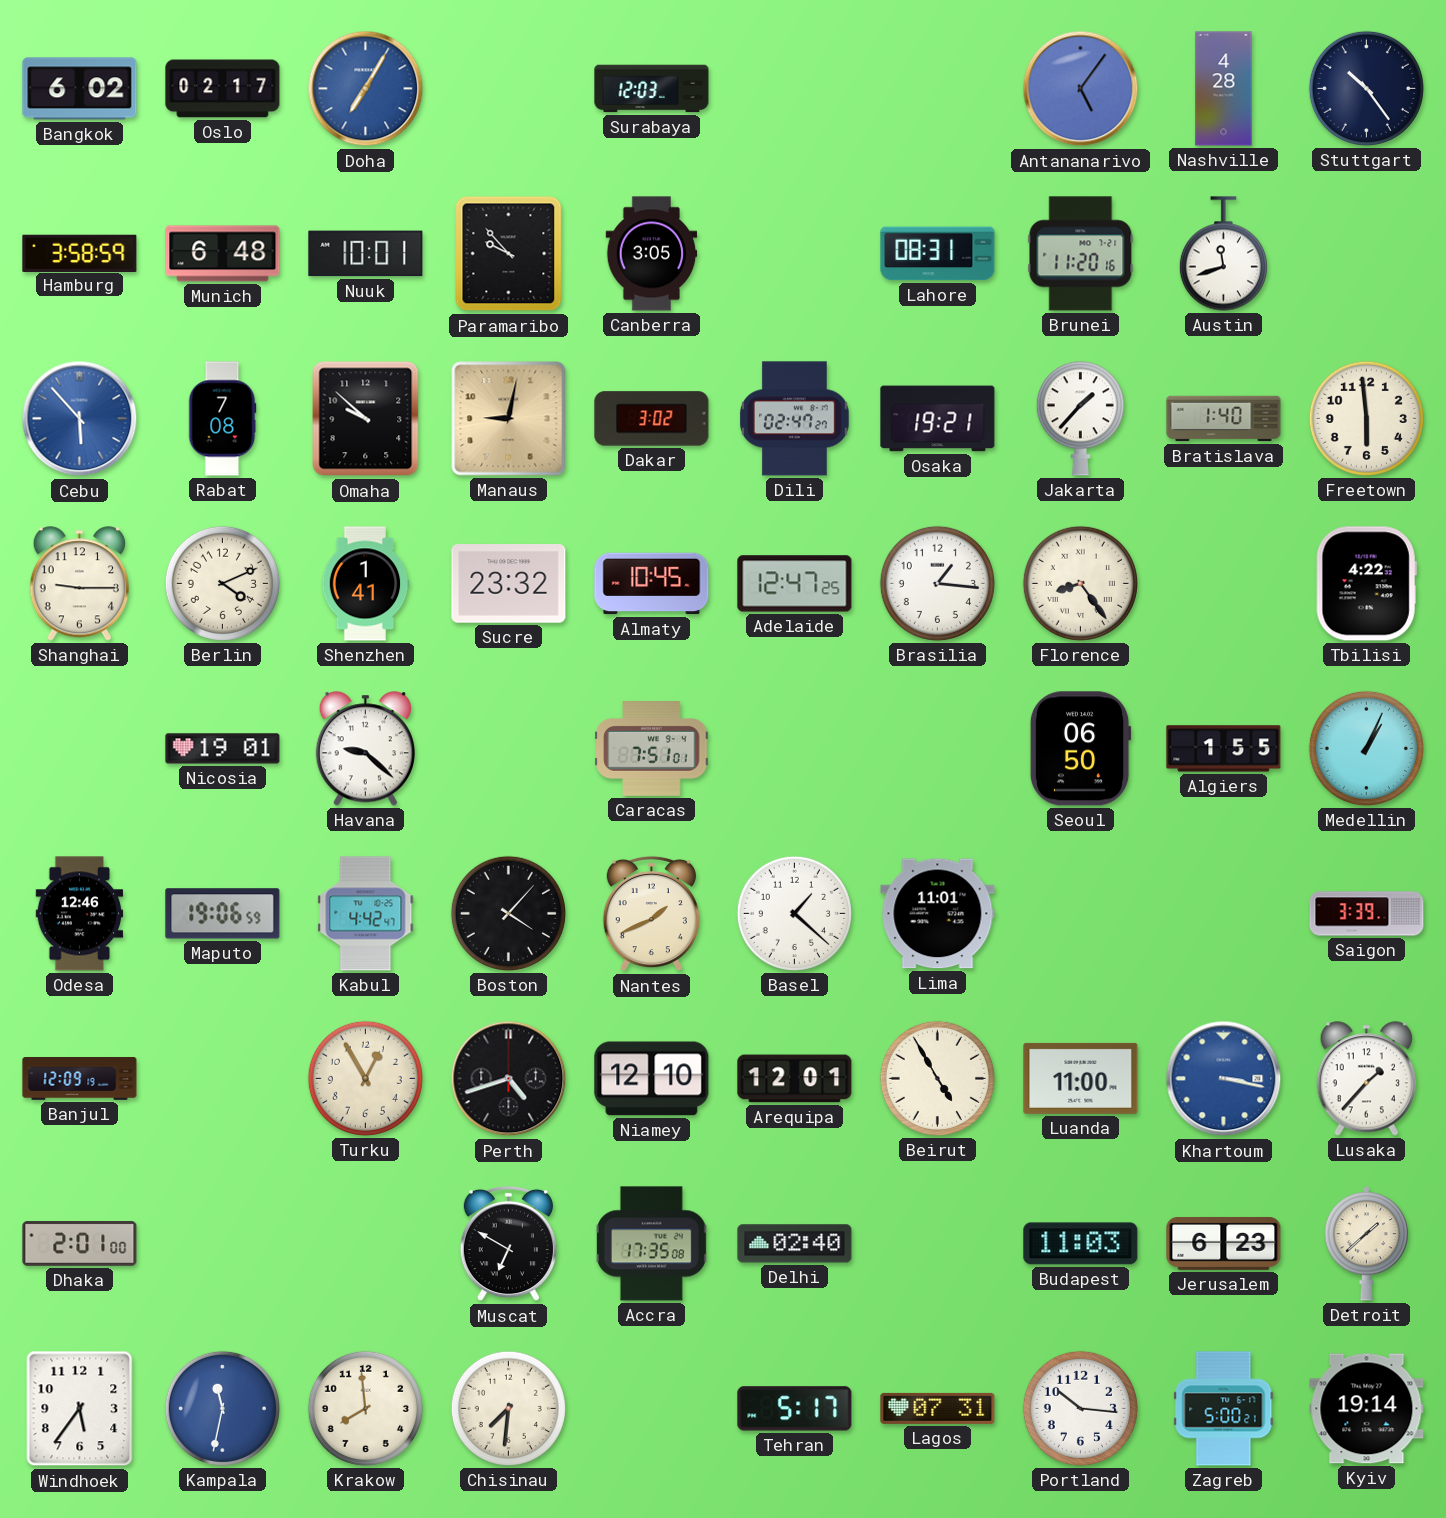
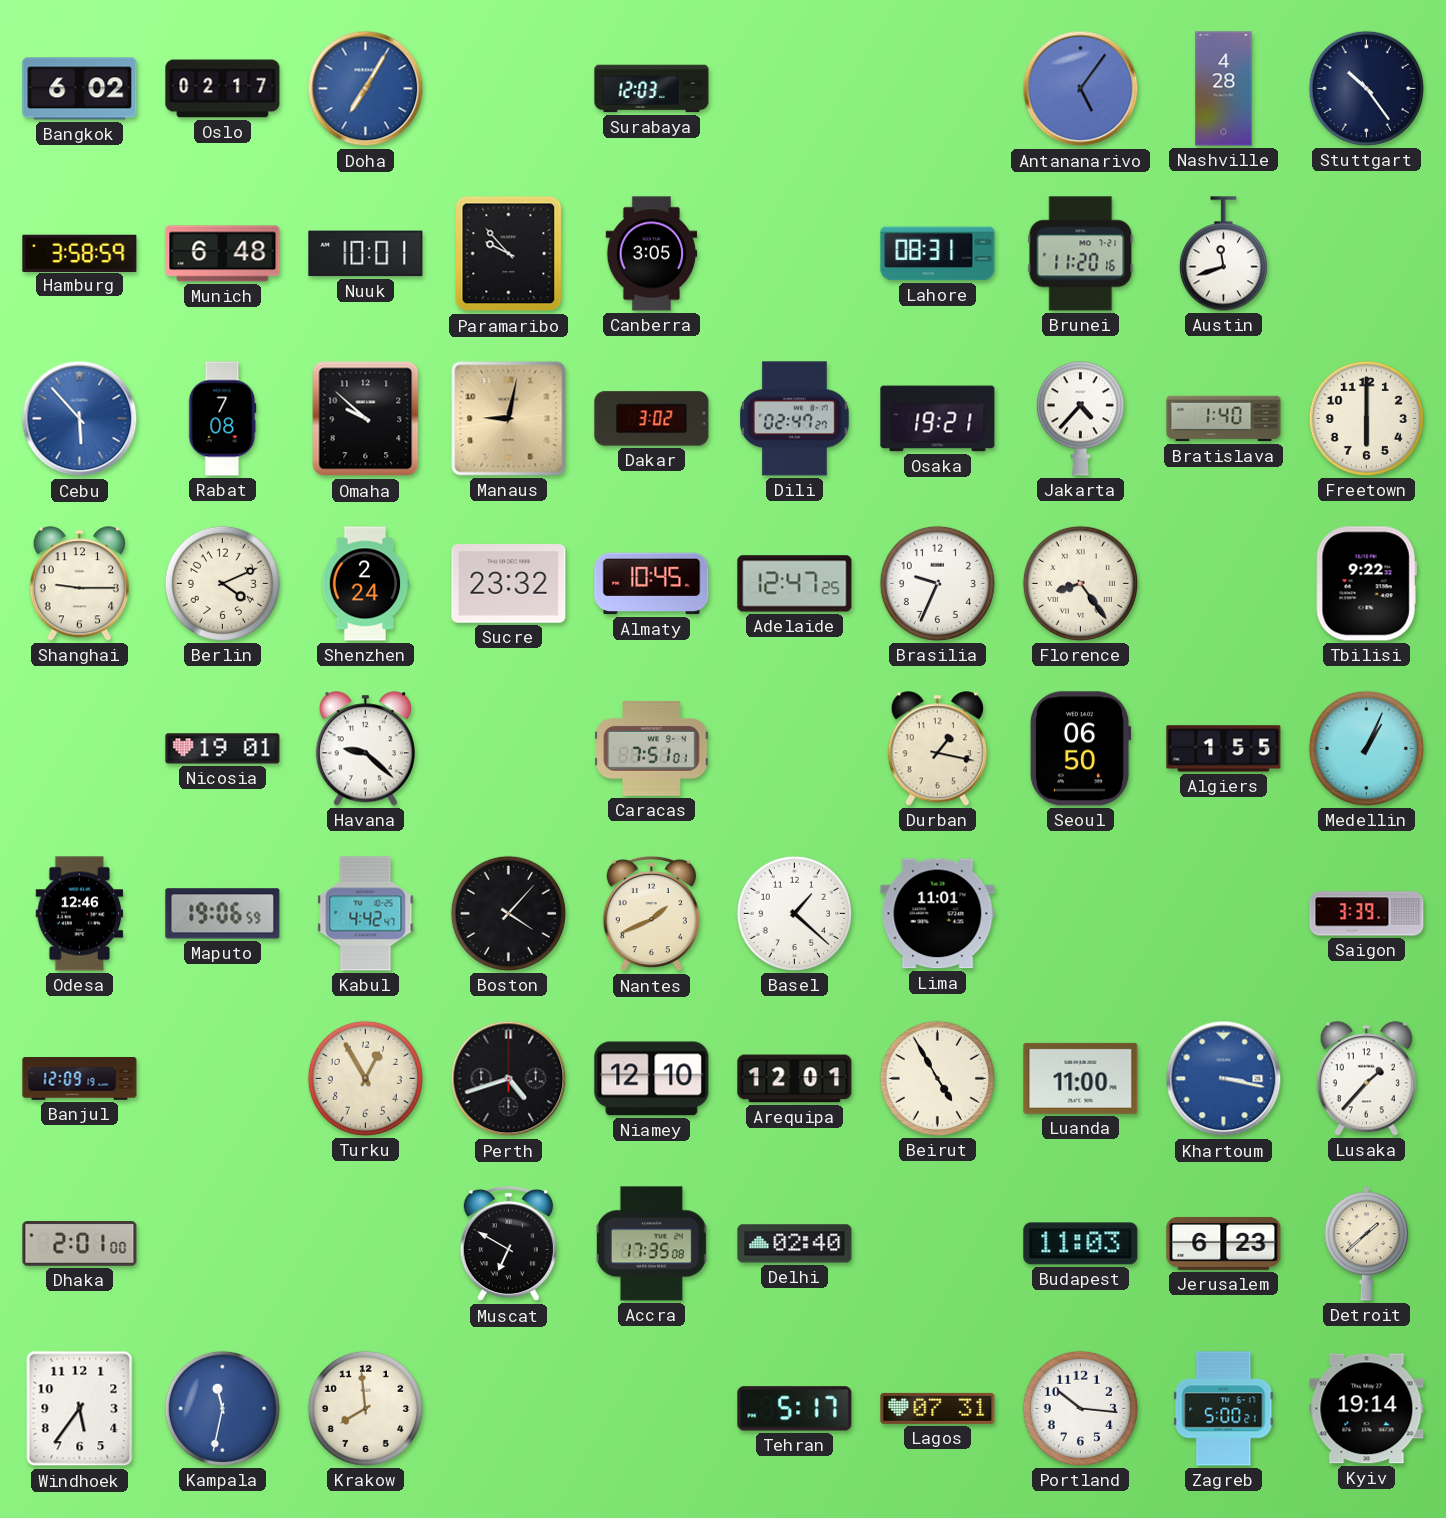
Jakarta: 1:37 -> 4:37 (1080, 419)
Freetown: 5:59 -> 6:00 (1366, 418)
Shenzhen: 1:41 -> 2:24 (365, 584)
Brasilia: 1:16 -> 9:34 (937, 583)
Tbilisi: 4:22 -> 9:22 (1366, 584)
Durban: none -> 1:17 (937, 749)
Chisinau: 7:31 -> none (508, 1408)
